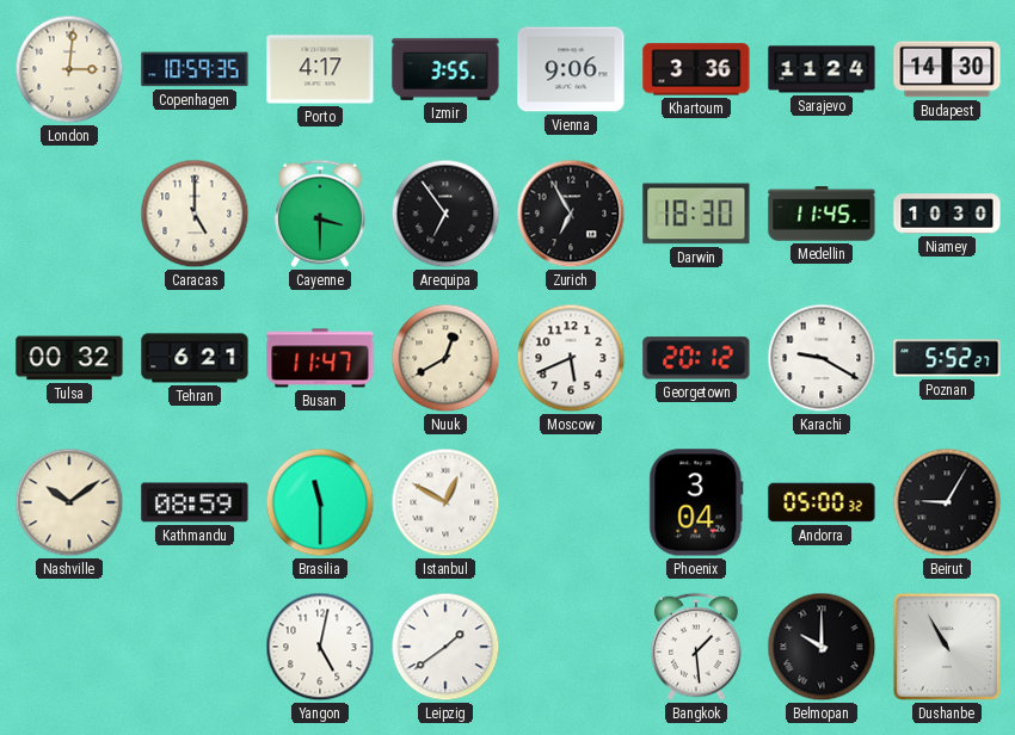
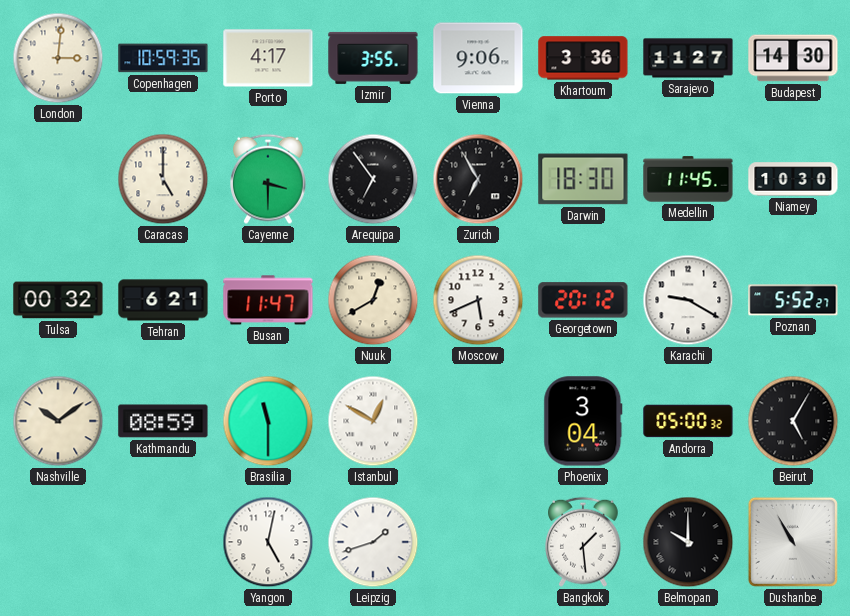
Sarajevo: 11:24 -> 11:27 (688, 58)
Beirut: 9:05 -> 5:05 (793, 421)
Leipzig: 1:39 -> 1:42 (373, 542)
